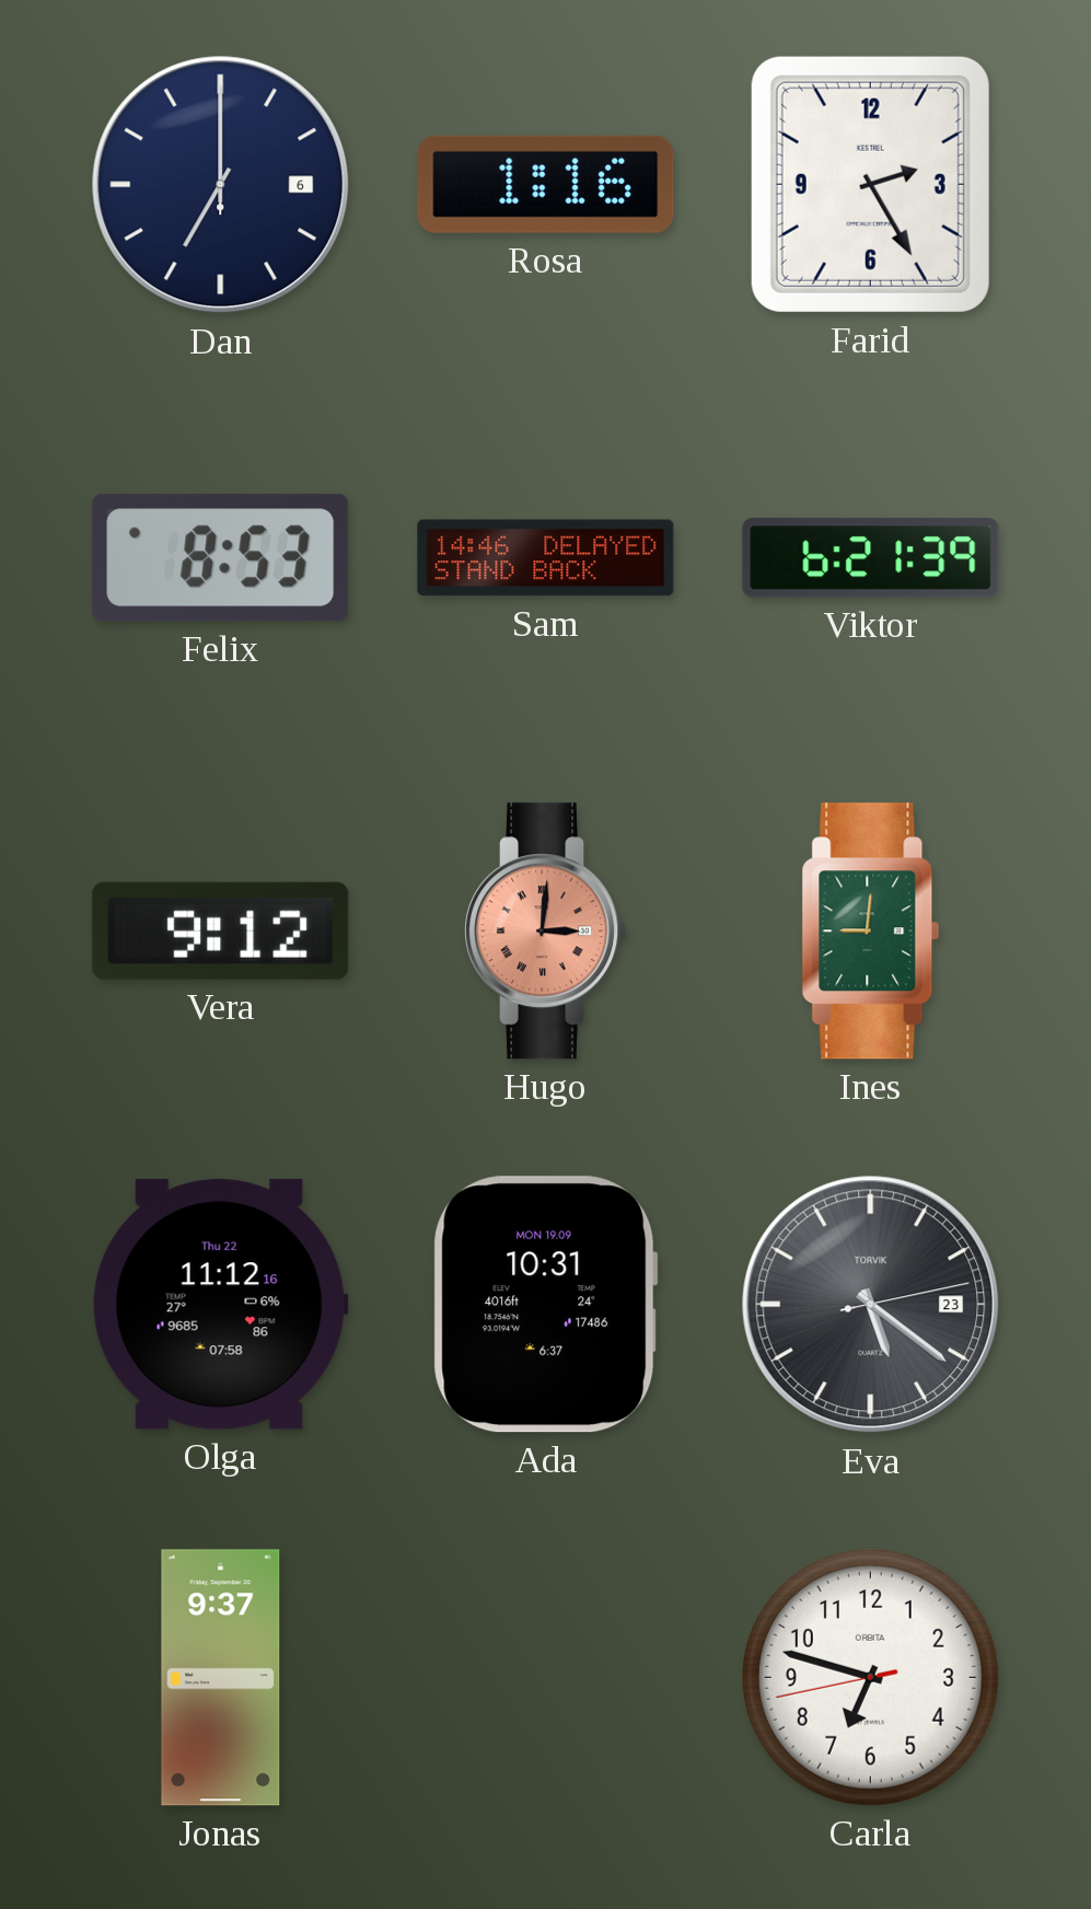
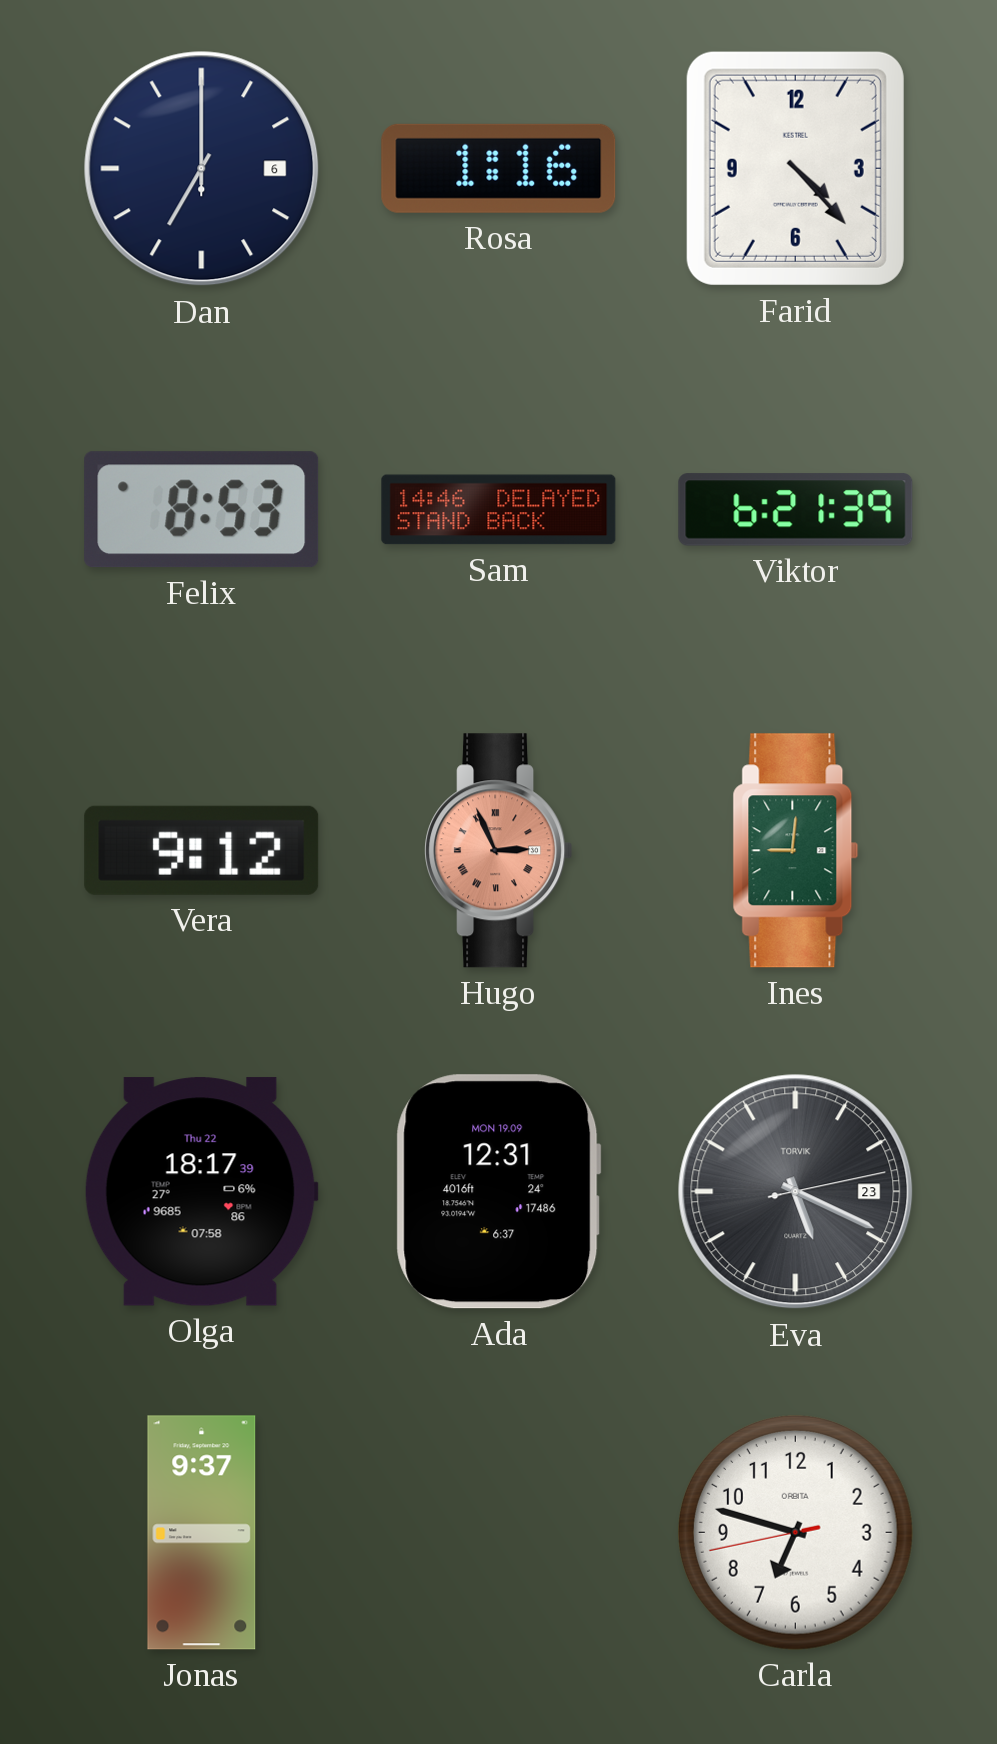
Farid: 2:25 -> 4:23 (795, 168)
Hugo: 3:01 -> 2:56 (499, 851)
Olga: 11:12 -> 18:17 (201, 1192)
Ada: 10:31 -> 12:31 (498, 1192)
Eva: 5:21 -> 5:19 (796, 1192)
